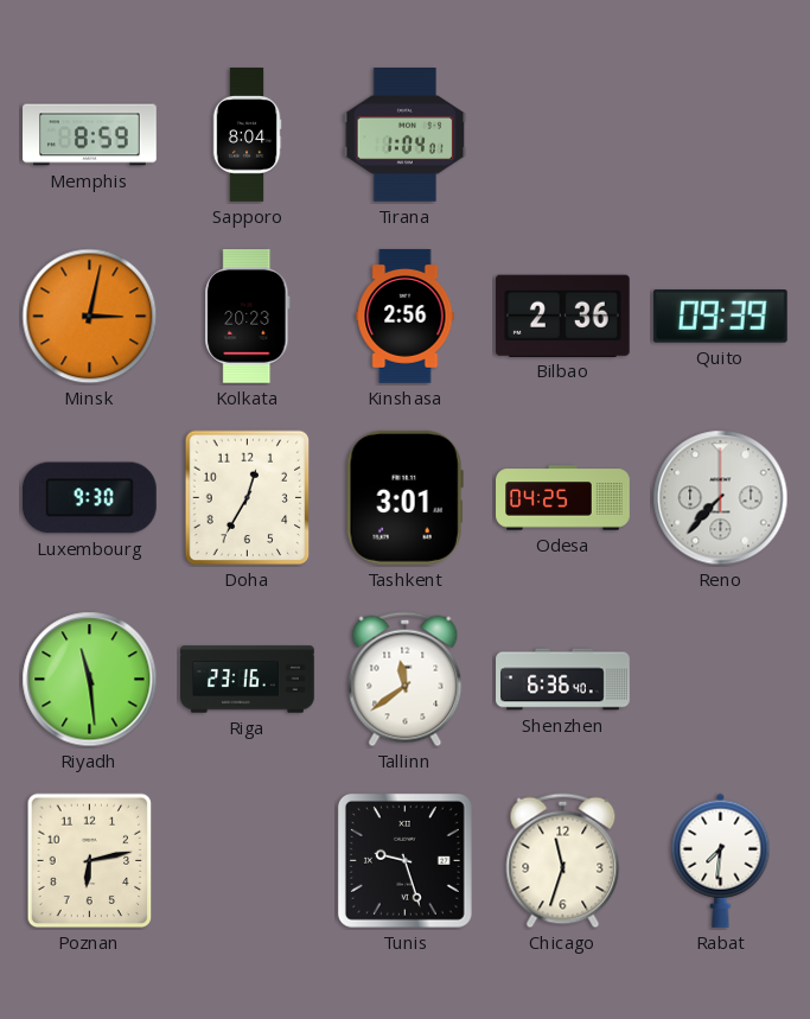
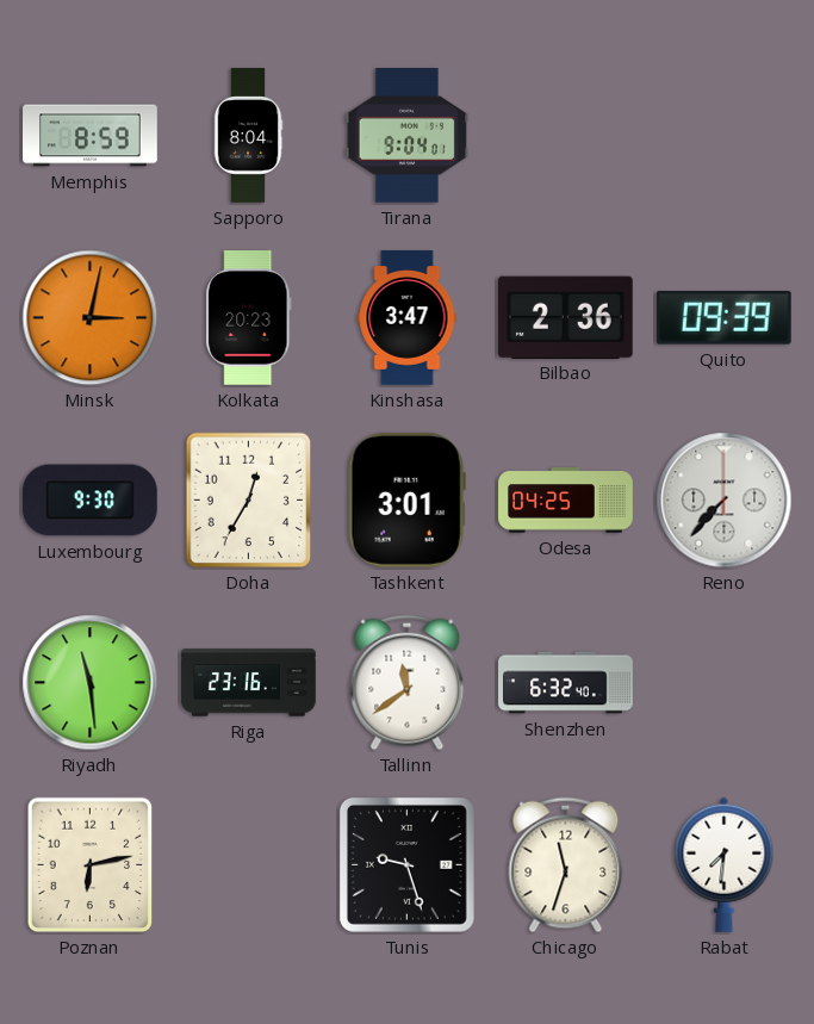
Tirana: 1:04 -> 9:04 (408, 136)
Kinshasa: 2:56 -> 3:47 (408, 318)
Shenzhen: 6:36 -> 6:32 (566, 683)
